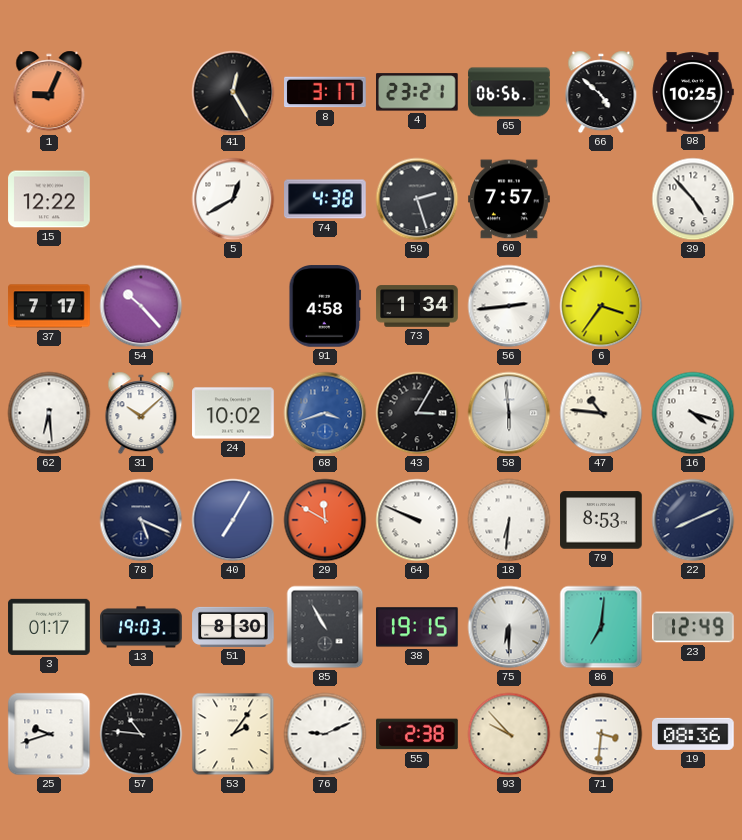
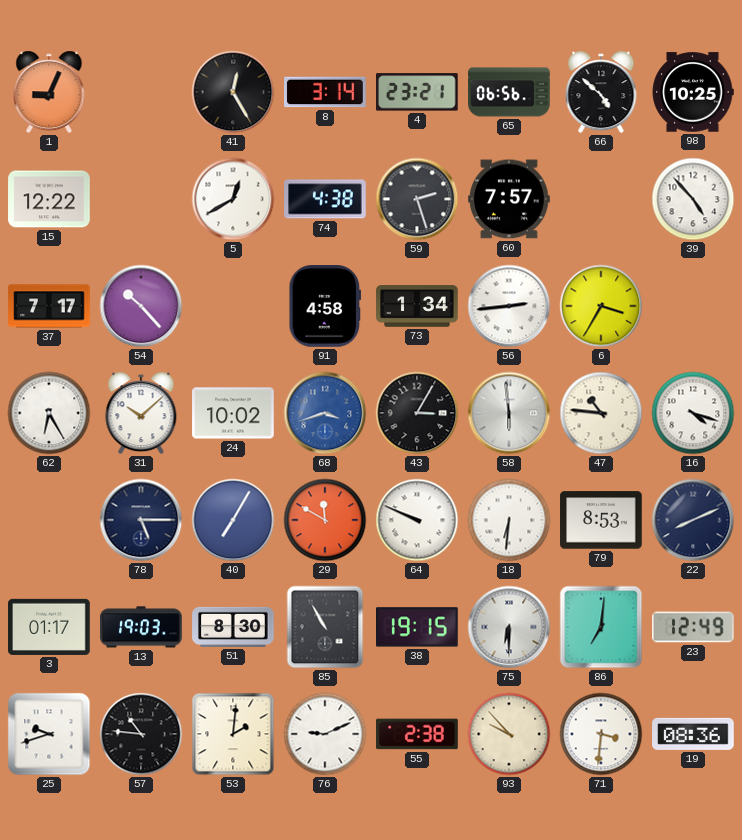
8: 3:17 -> 3:14 (325, 92)
6: 3:36 -> 3:35 (601, 306)
62: 6:29 -> 6:25 (49, 413)
78: 5:19 -> 5:15 (141, 520)
53: 2:06 -> 2:01 (233, 734)
